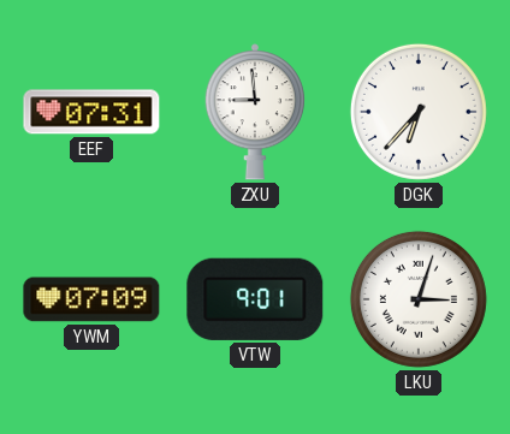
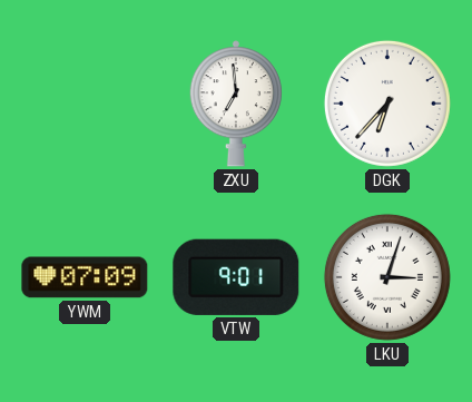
EEF: 07:31 -> none (91, 112)
ZXU: 8:59 -> 6:59 (236, 104)
